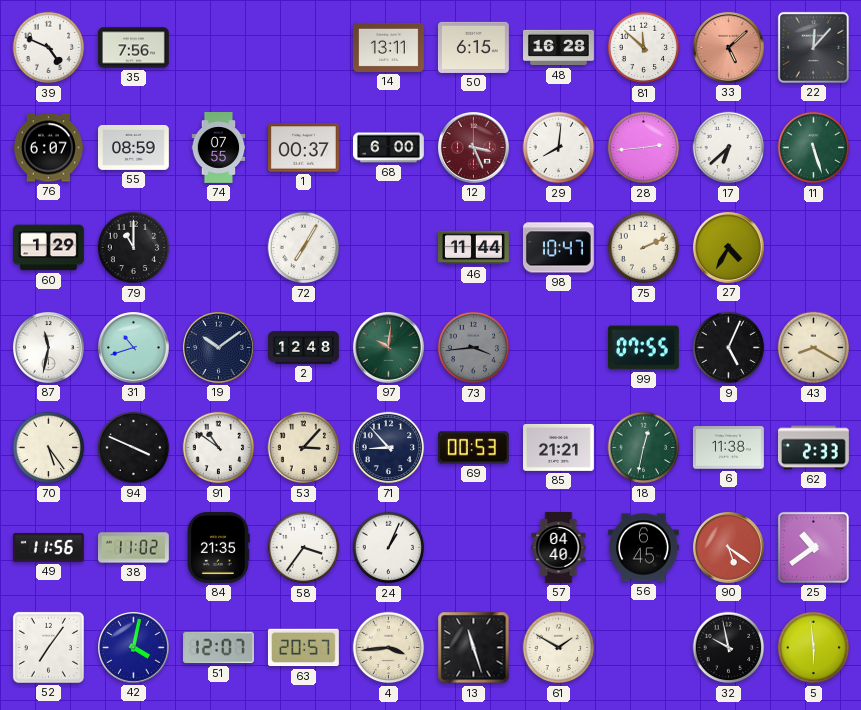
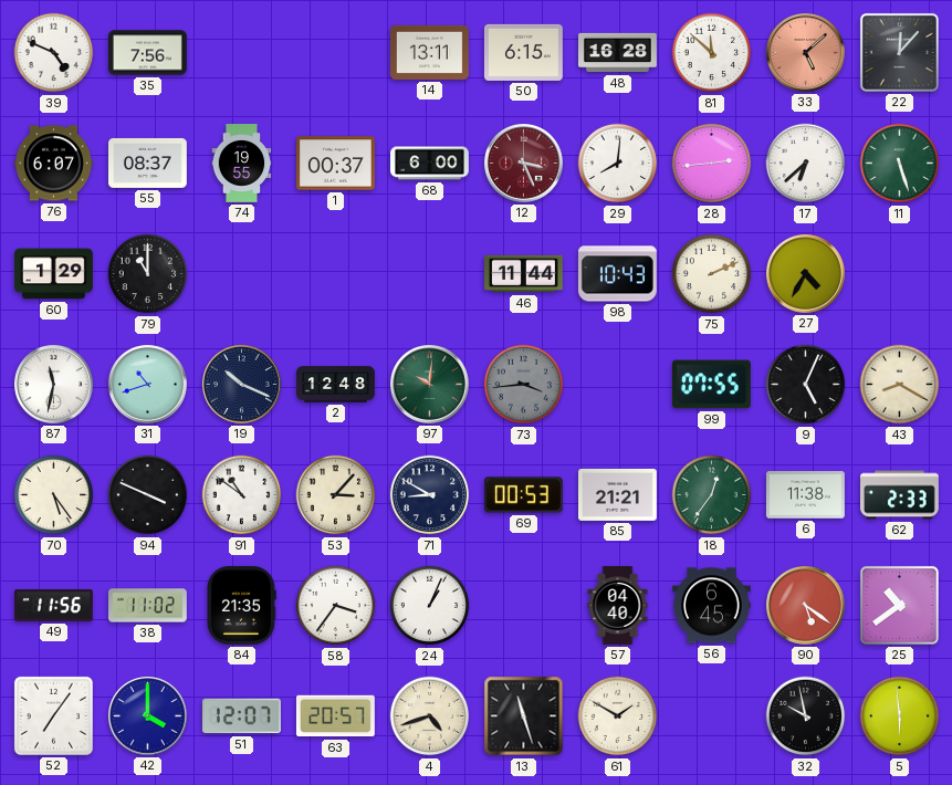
55: 08:59 -> 08:37 (148, 163)
74: 07:55 -> 19:55 (242, 164)
72: 7:05 -> none (304, 248)
98: 10:47 -> 10:43 (617, 274)
19: 10:09 -> 10:19 (242, 385)
71: 8:53 -> 8:50 (430, 495)
18: 12:32 -> 12:36 (712, 495)
42: 4:02 -> 4:00 (148, 716)
4: 3:44 -> 4:42 (430, 716)
